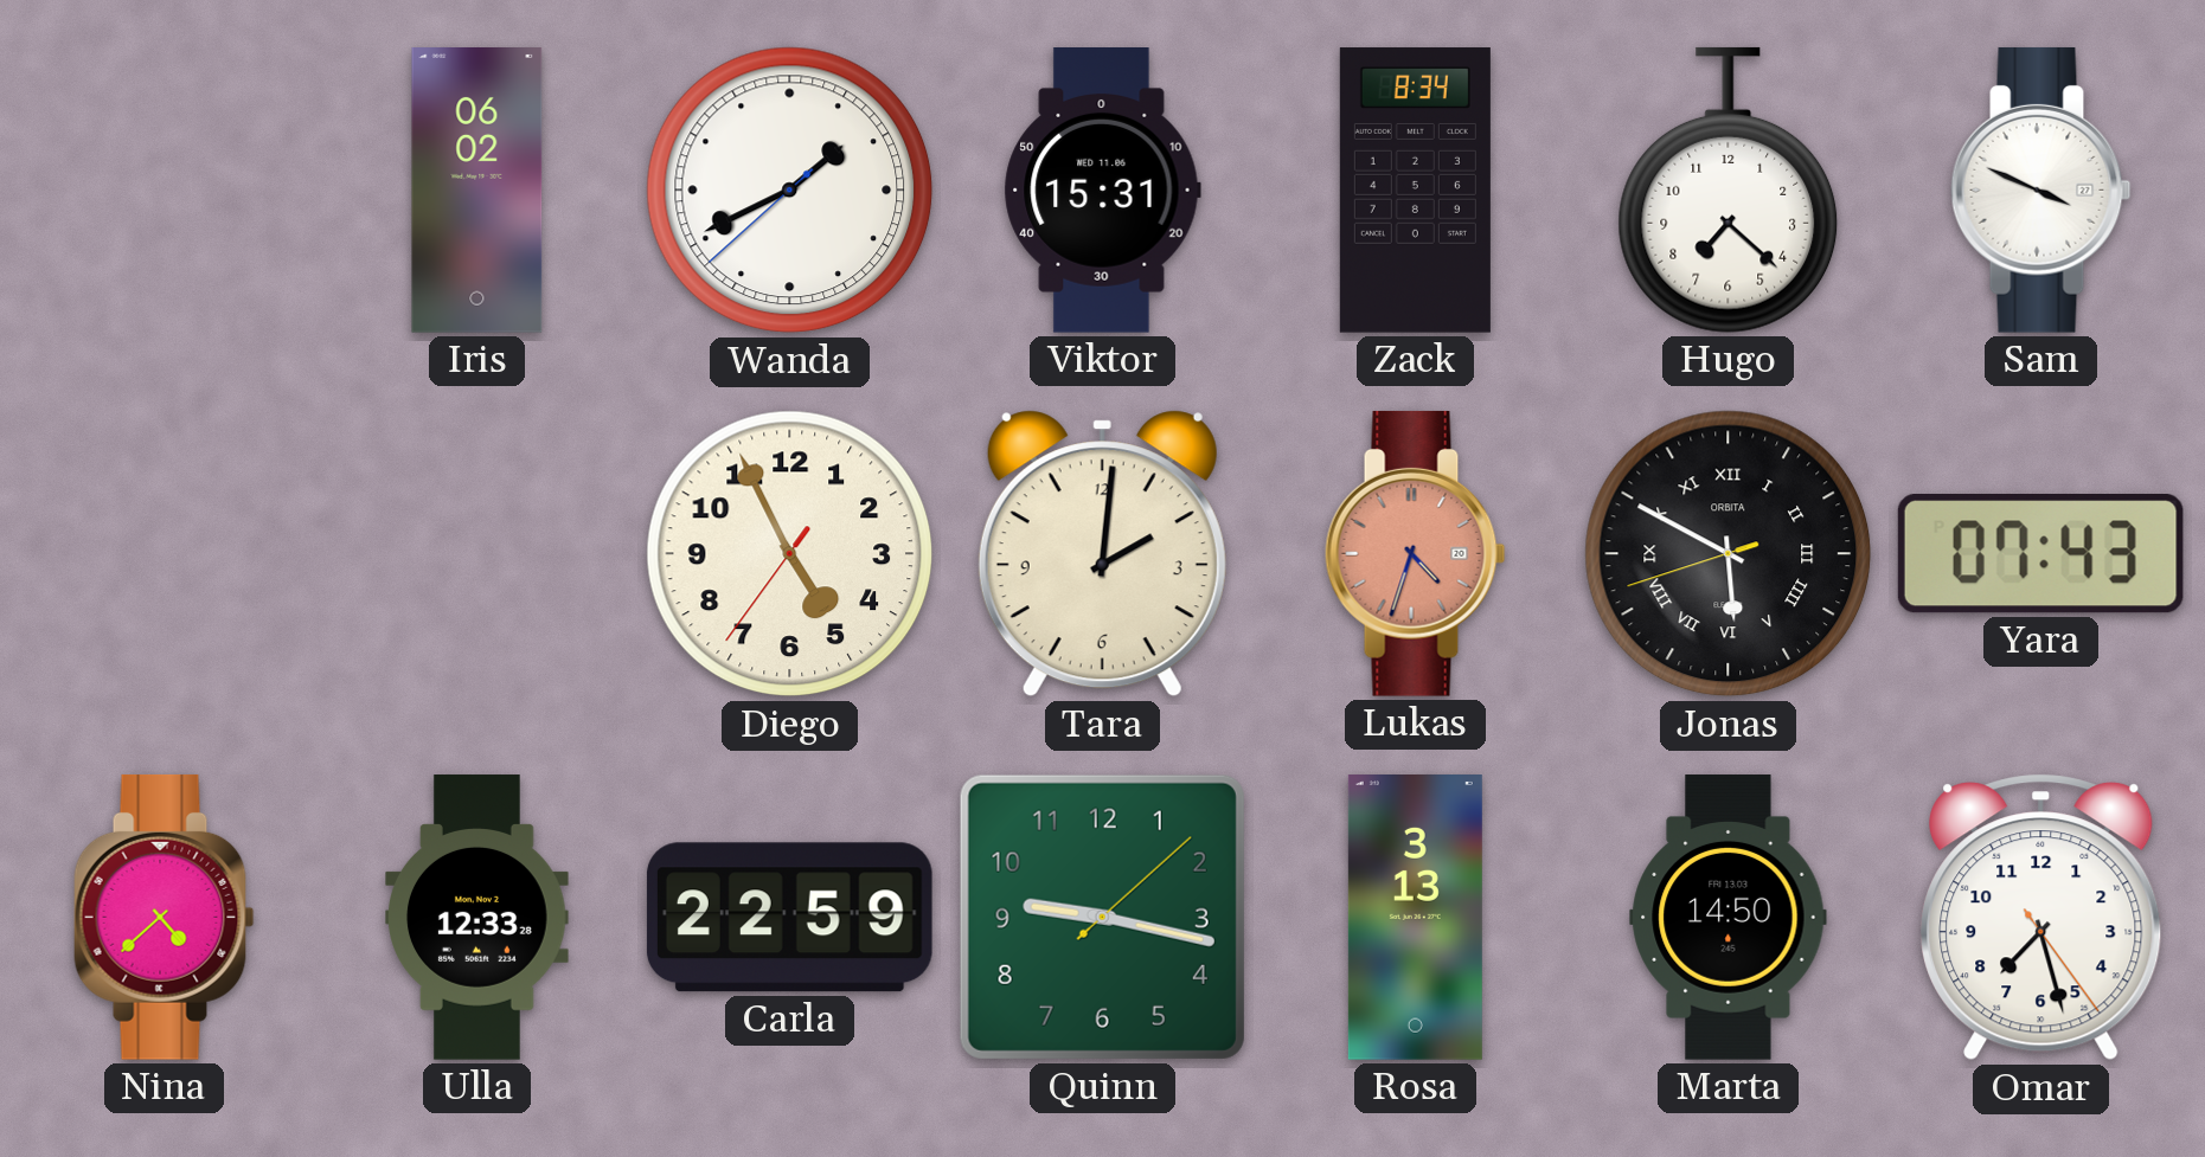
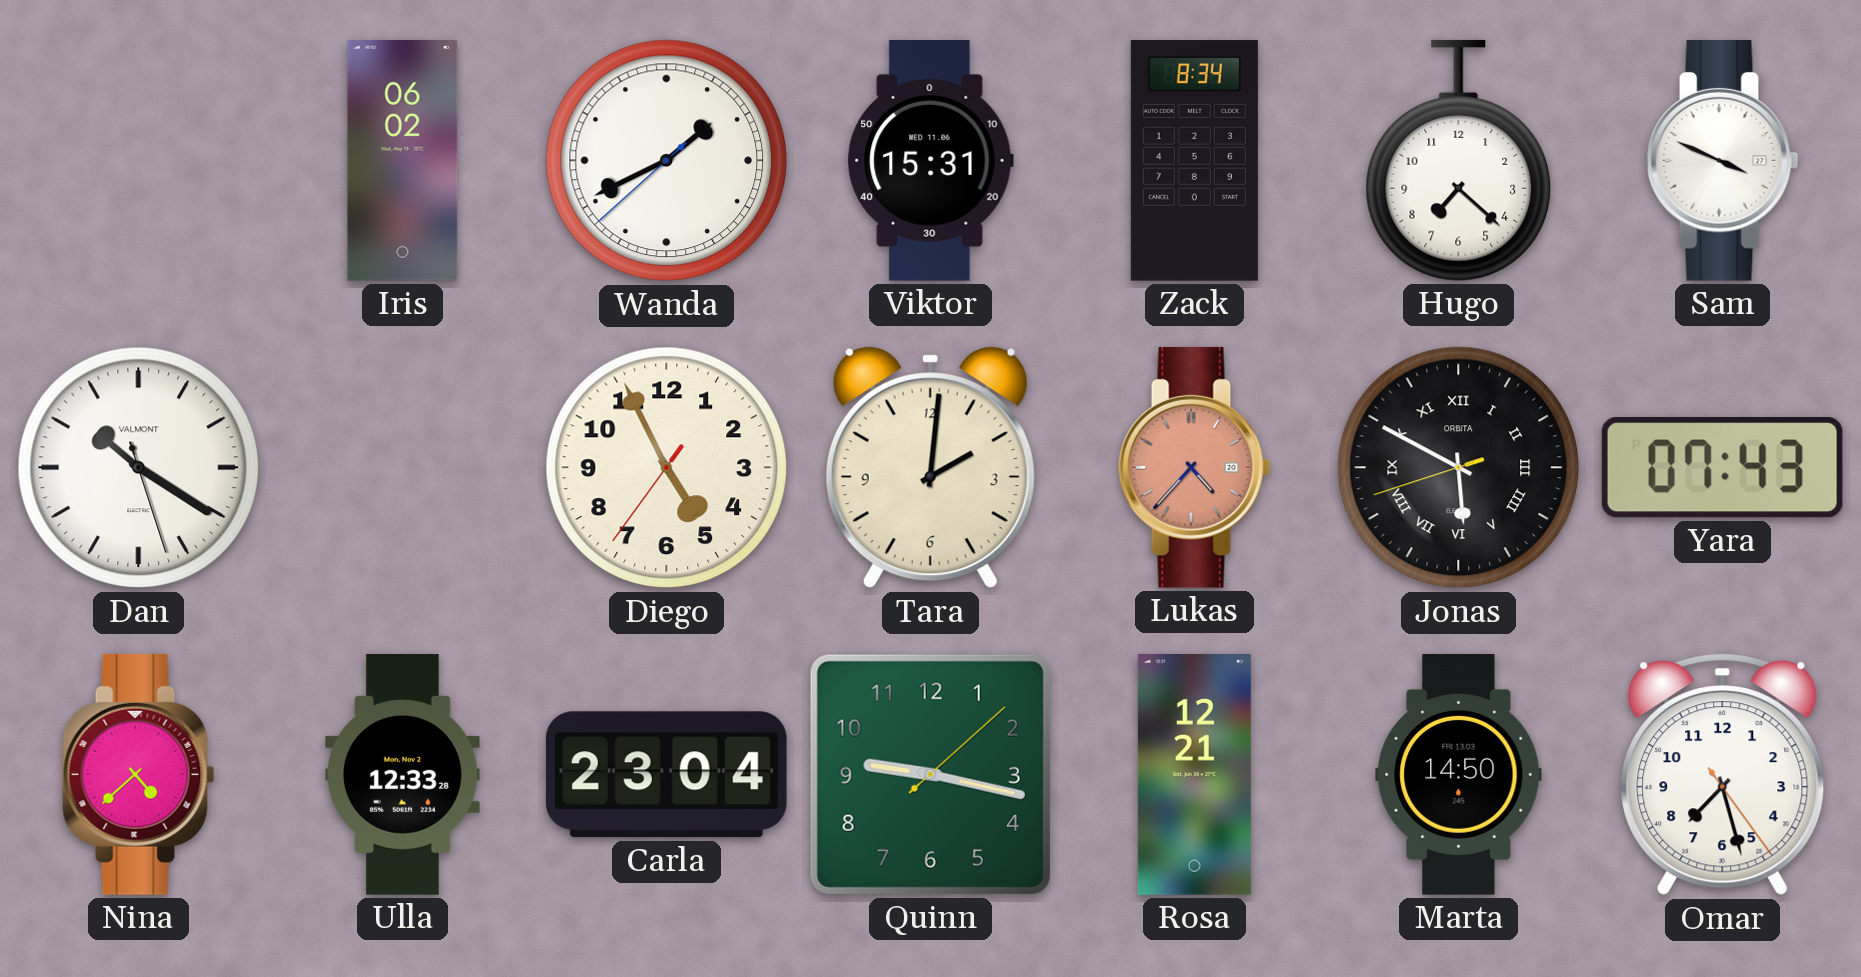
Dan: none -> 10:20 (139, 468)
Lukas: 4:33 -> 4:37 (1195, 467)
Carla: 22:59 -> 23:04 (666, 775)
Rosa: 3:13 -> 12:21 (1194, 775)
